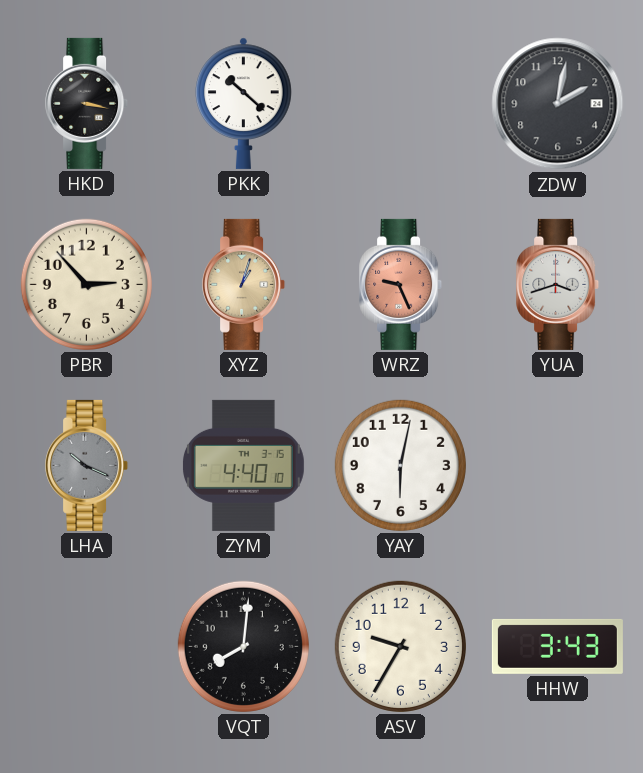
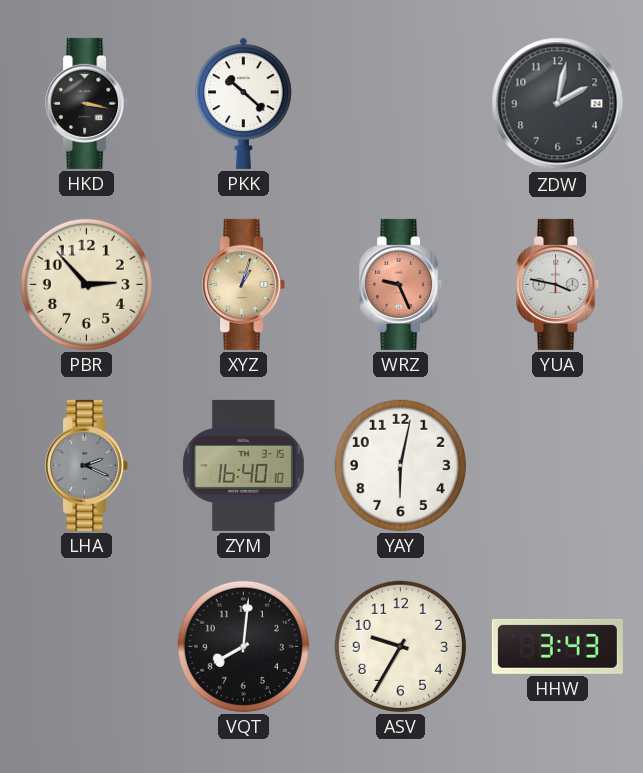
YUA: 3:42 -> 3:47 (558, 284)
LHA: 10:19 -> 2:19 (87, 465)
ZYM: 4:40 -> 16:40 (243, 465)
